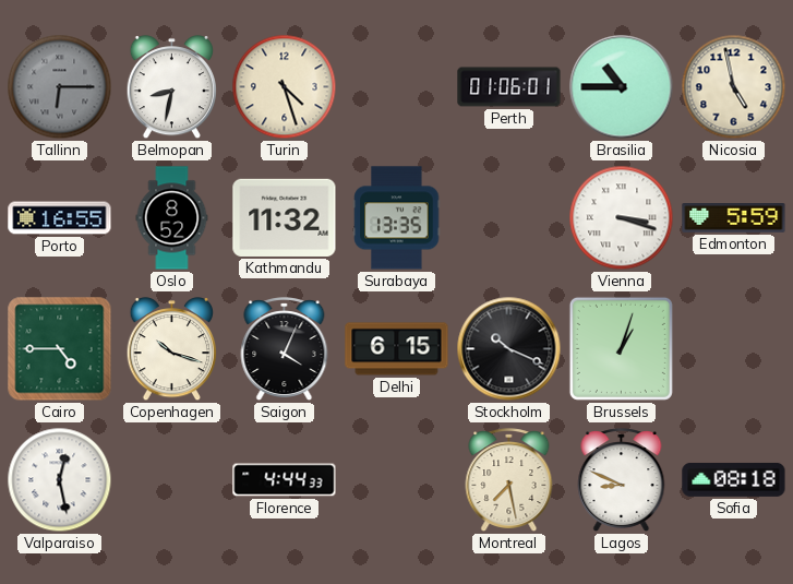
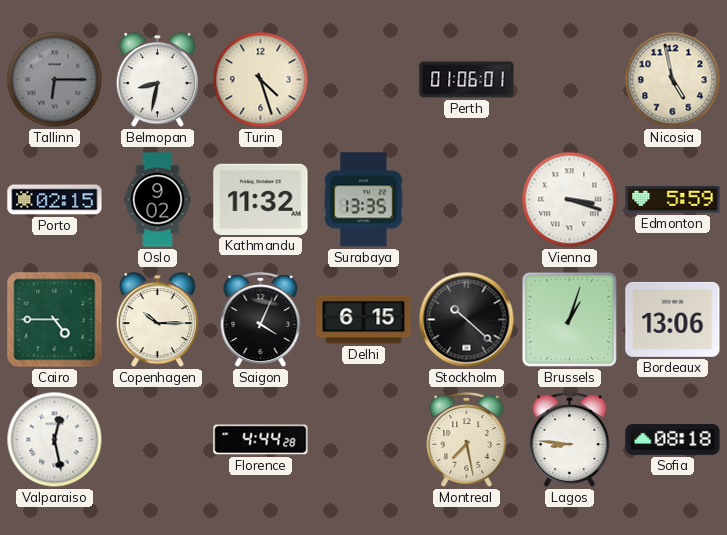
Brasilia: 10:45 -> none (622, 87)
Porto: 16:55 -> 02:15 (55, 200)
Oslo: 8:52 -> 9:02 (158, 200)
Copenhagen: 10:18 -> 10:15 (157, 321)
Stockholm: 10:19 -> 10:22 (467, 320)
Bordeaux: none -> 13:06 (673, 319)
Florence: 4:44:33 -> 4:44:28 (261, 440)
Lagos: 8:49 -> 8:46 (570, 440)
